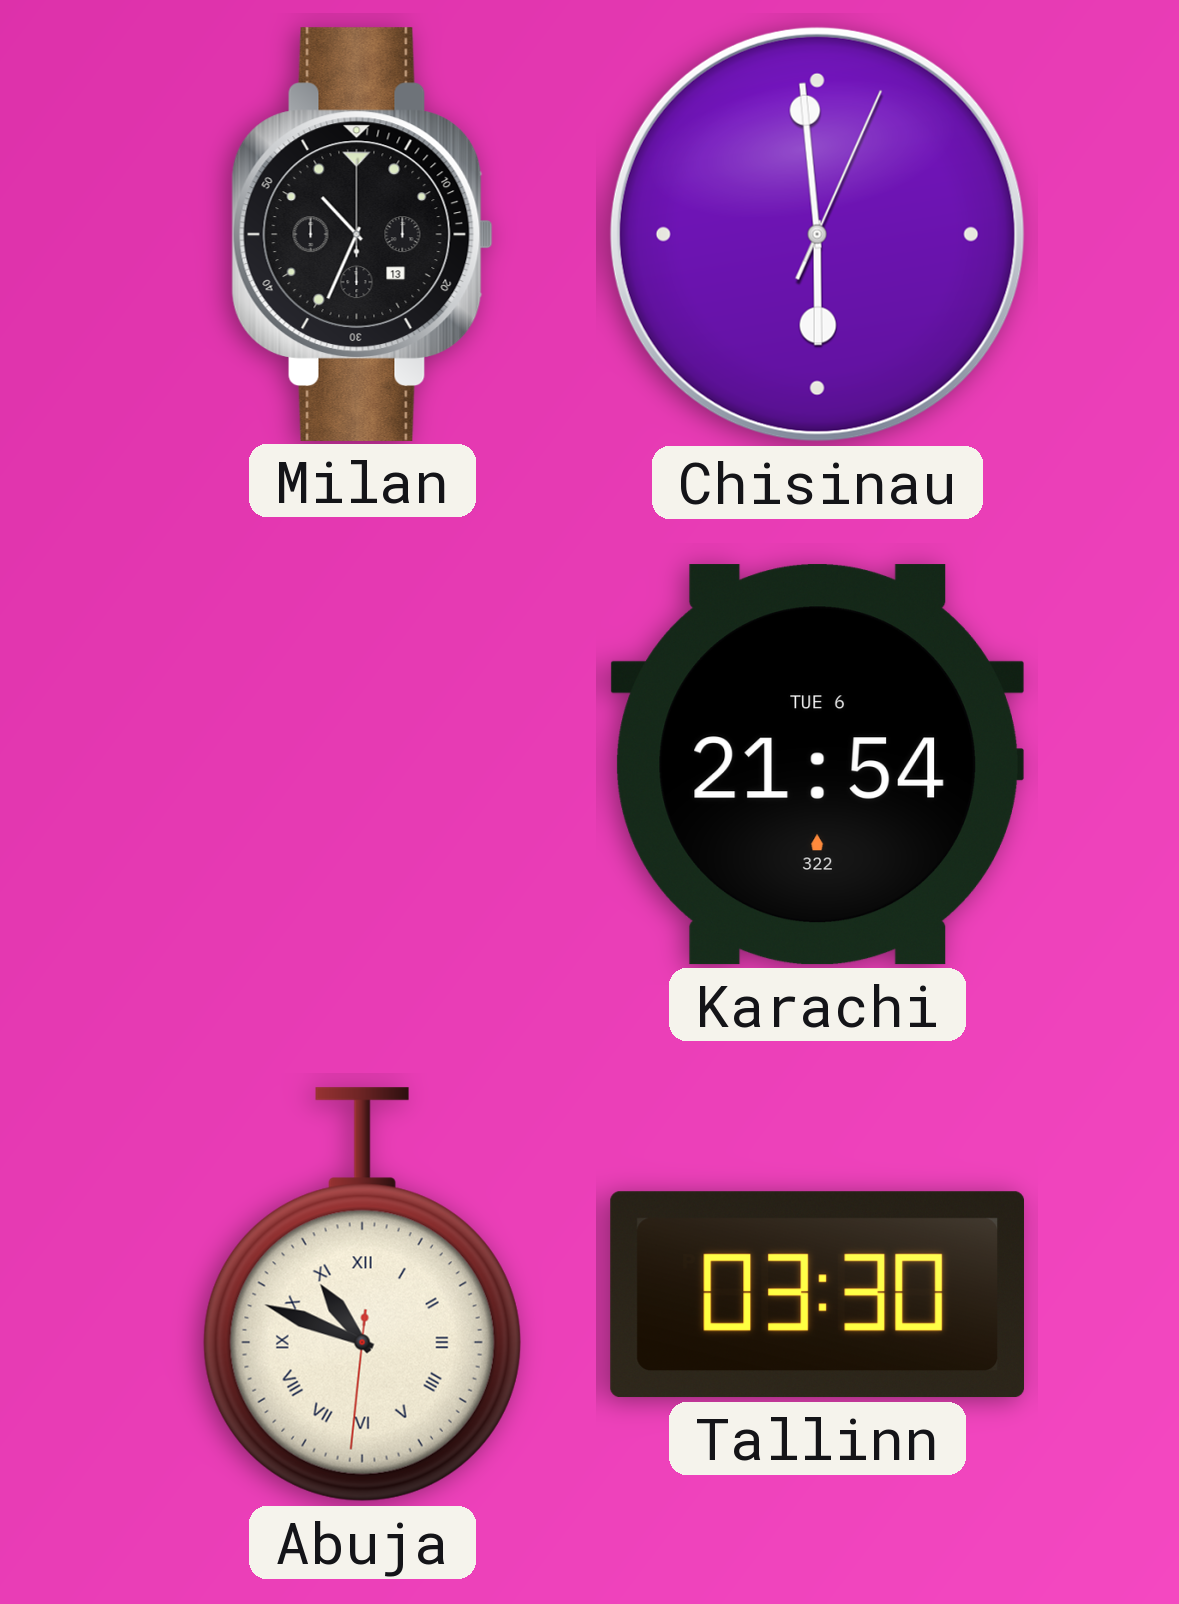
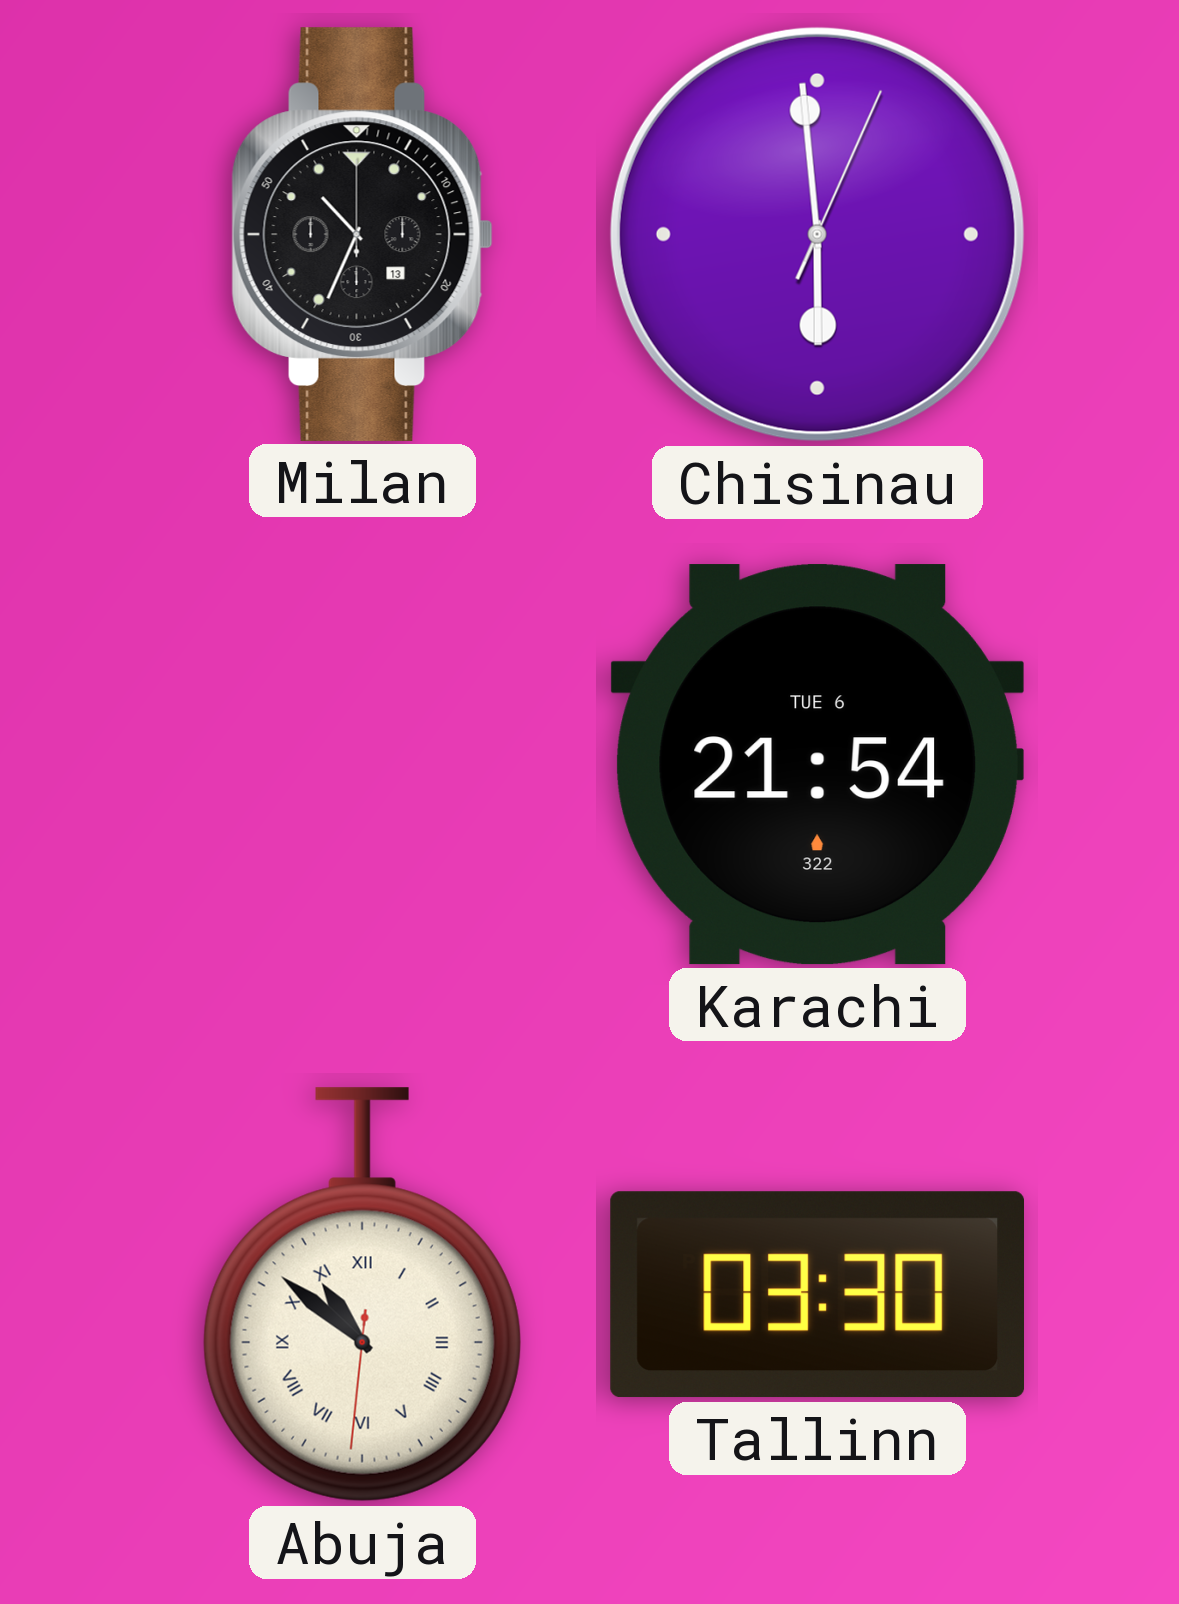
Abuja: 10:48 -> 10:51 (362, 1295)
